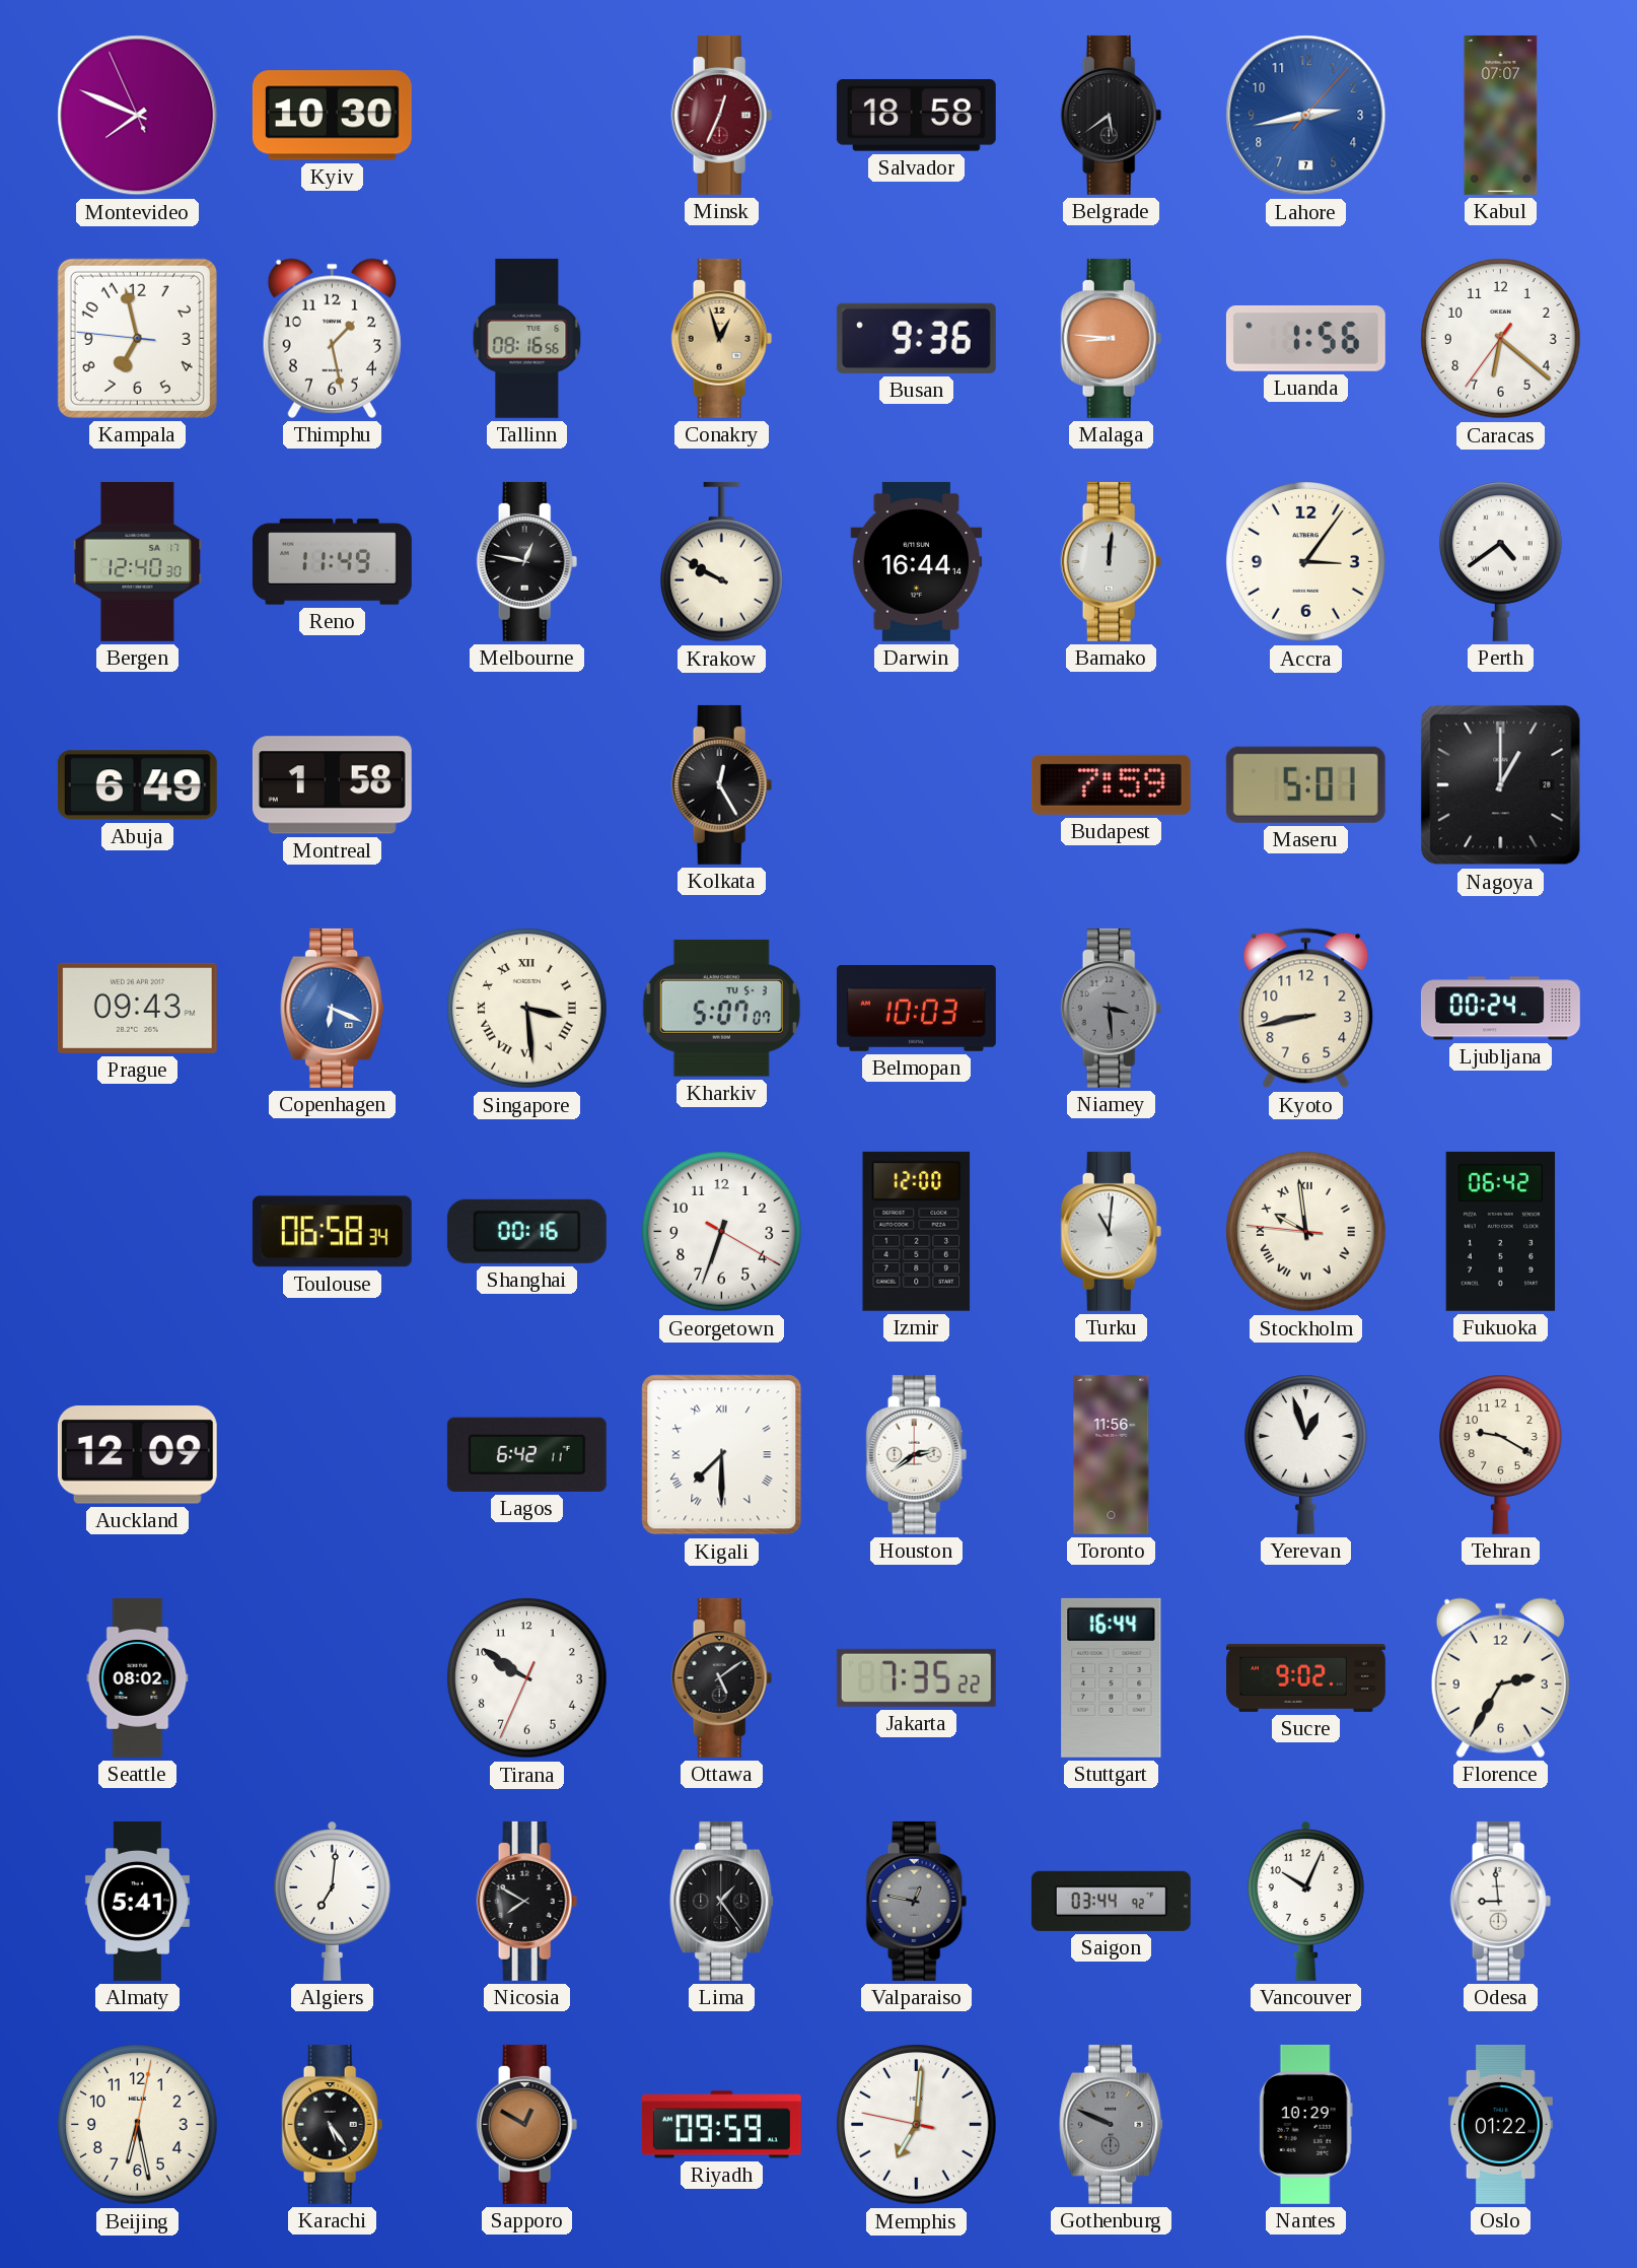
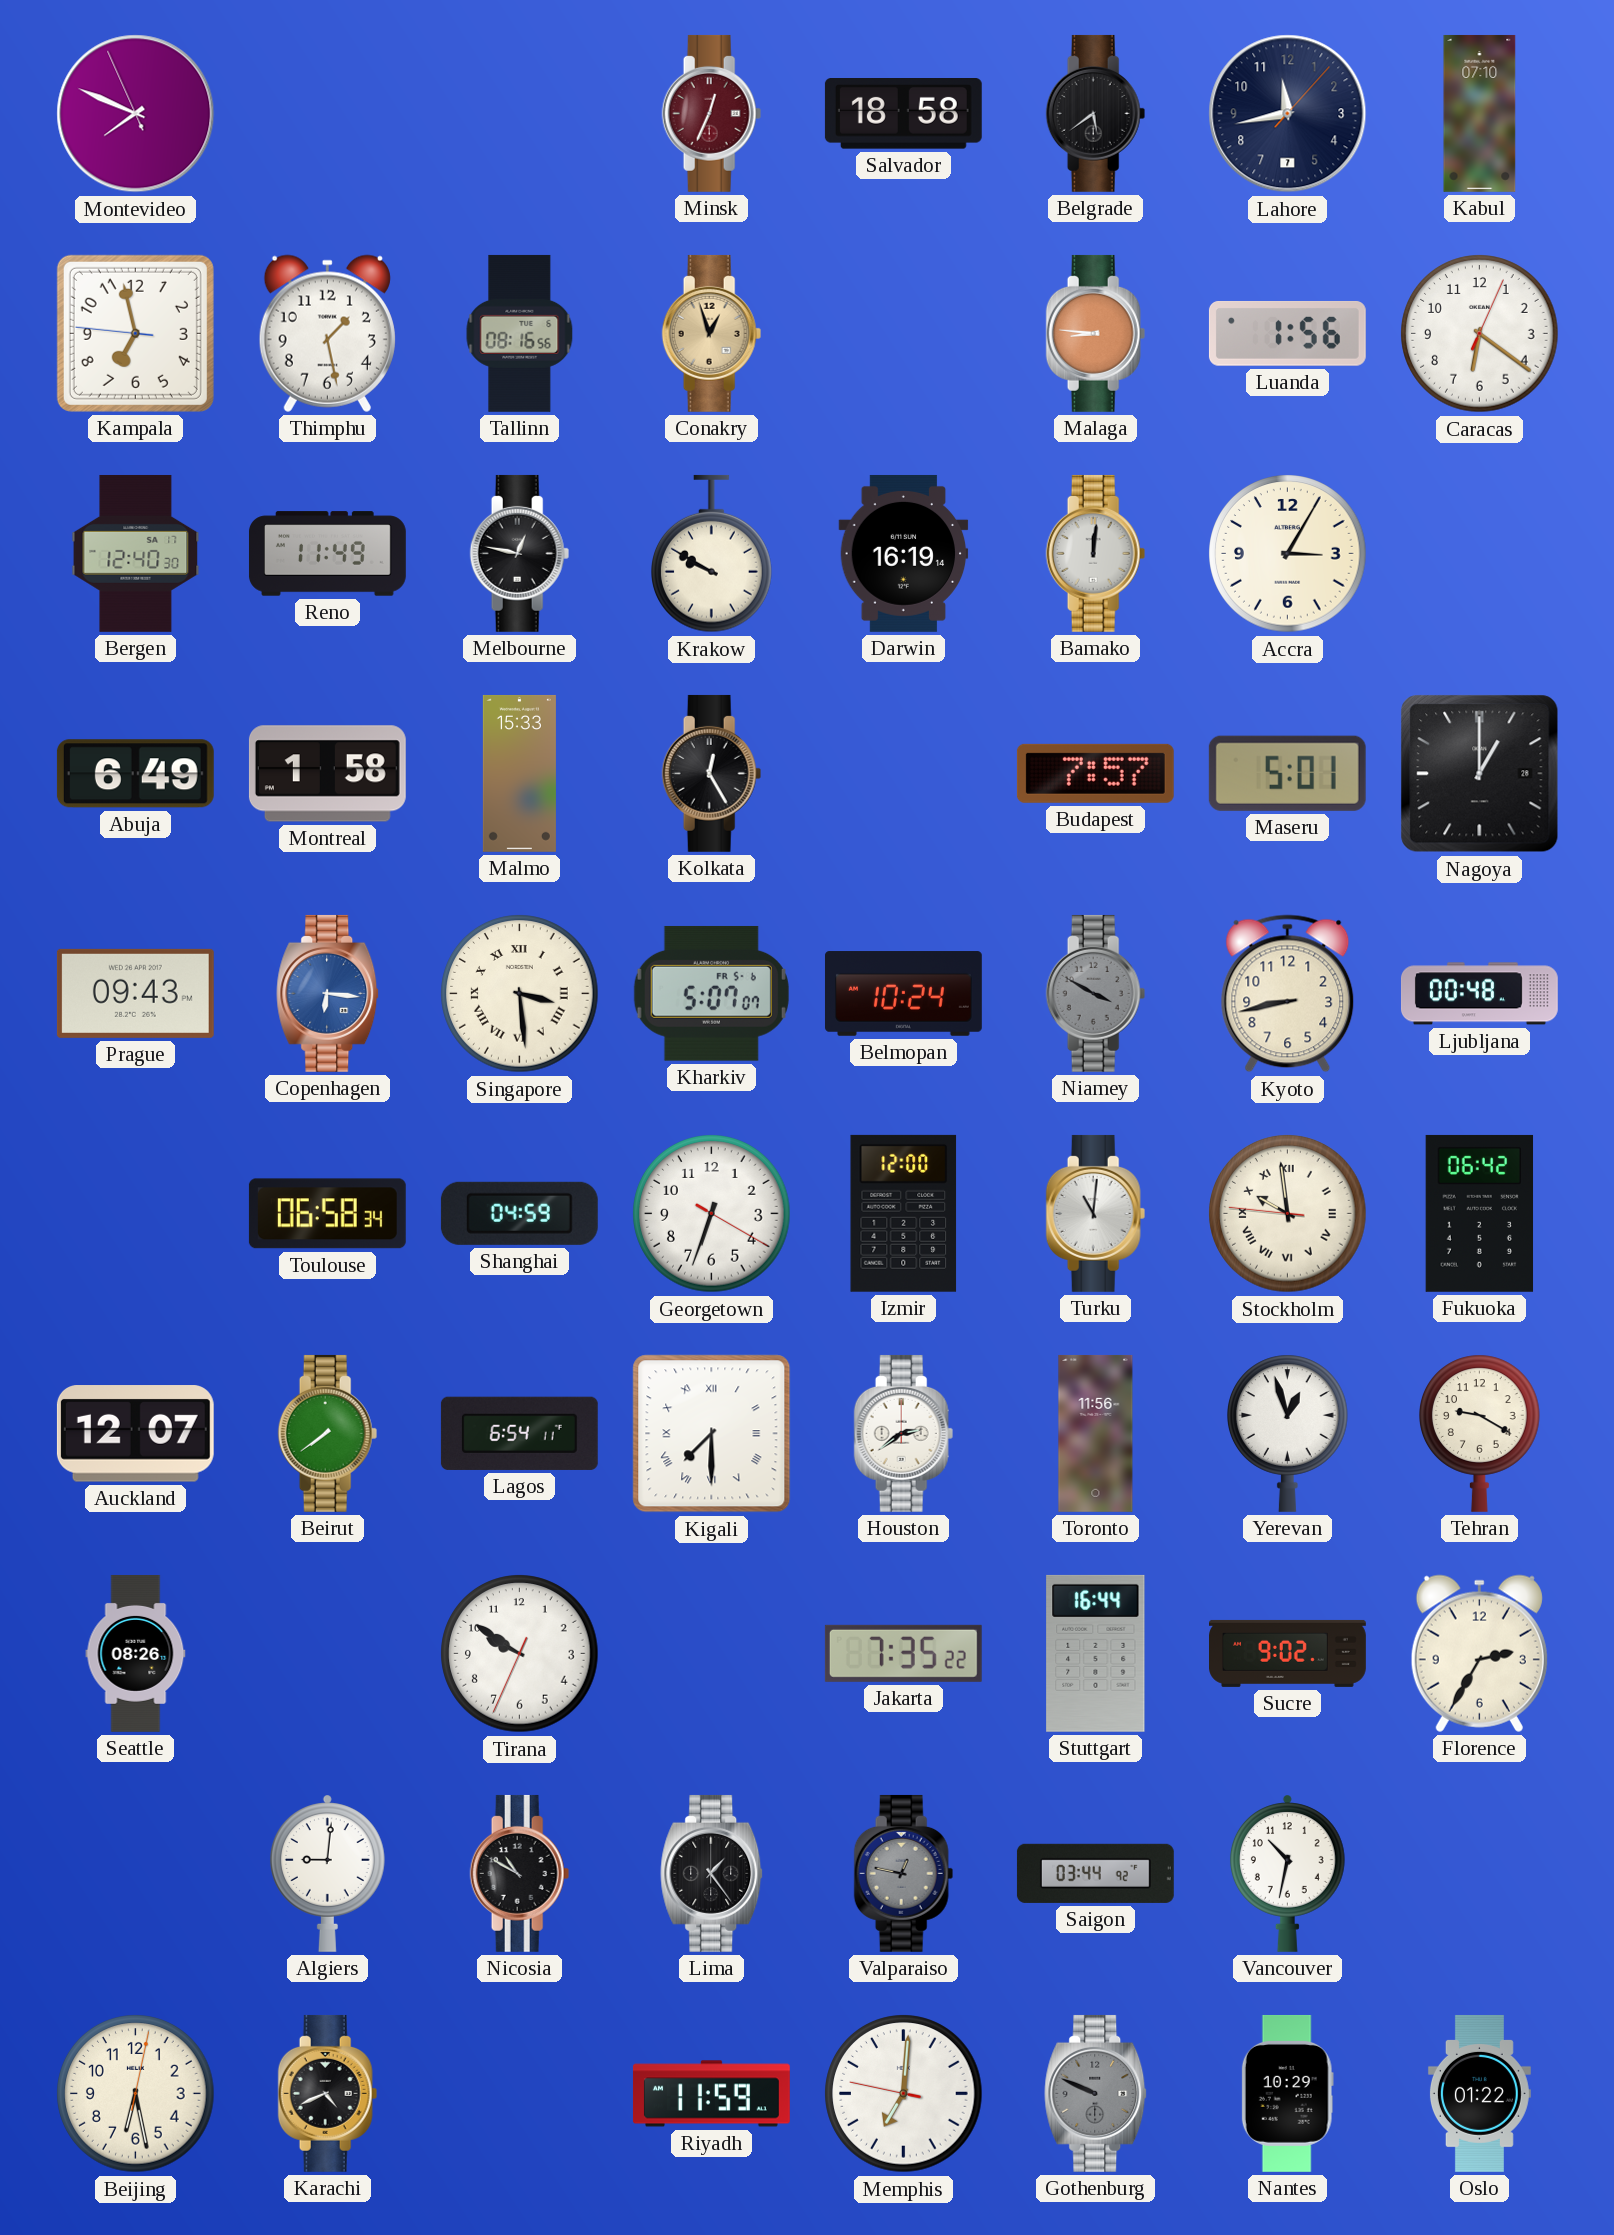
Kyiv: 10:30 -> none (332, 116)
Lahore: 2:43 -> 11:43 (1288, 114)
Lahore dial: blue -> navy (1288, 114)
Kabul: 07:07 -> 07:10 (1480, 113)
Busan: 9:36 -> none (916, 338)
Caracas: 6:21:36 -> 6:21:04 (1480, 334)
Darwin: 16:44 -> 16:19 (904, 553)
Accra: 3:06 -> 3:05 (1288, 554)
Perth: 4:39 -> none (1501, 561)
Malmo: none -> 15:33 (519, 773)
Budapest: 7:59 -> 7:57 (1095, 773)
Copenhagen: 6:19 -> 6:16 (328, 993)
Kharkiv date: TU 5-3 -> FR 5-6 (711, 993)
Belmopan: 10:03 -> 10:24 (903, 994)
Niamey: 3:29 -> 3:50 (1096, 993)
Ljubljana: 00:24 -> 00:48 (1479, 994)
Shanghai: 00:16 -> 04:59 (519, 1213)
Auckland: 12:09 -> 12:07 (135, 1434)
Beirut: none -> 7:39 (328, 1433)
Lagos: 6:42 -> 6:54 (519, 1433)
Seattle: 08:02 -> 08:26 (136, 1653)
Ottawa: 5:09 -> none (722, 1677)
Almaty: 5:41 -> none (137, 1902)
Algiers: 7:01 -> 9:01 (327, 1873)
Nicosia: 7:50 -> 10:50 (520, 1873)
Vancouver: 10:04 -> 10:32 (1287, 1873)
Odesa: 8:59 -> none (1501, 1901)
Karachi: 5:24 -> 4:41 (328, 2093)
Sapporo: 12:50 -> none (527, 2124)
Riyadh: 09:59 -> 11:59 (711, 2094)
